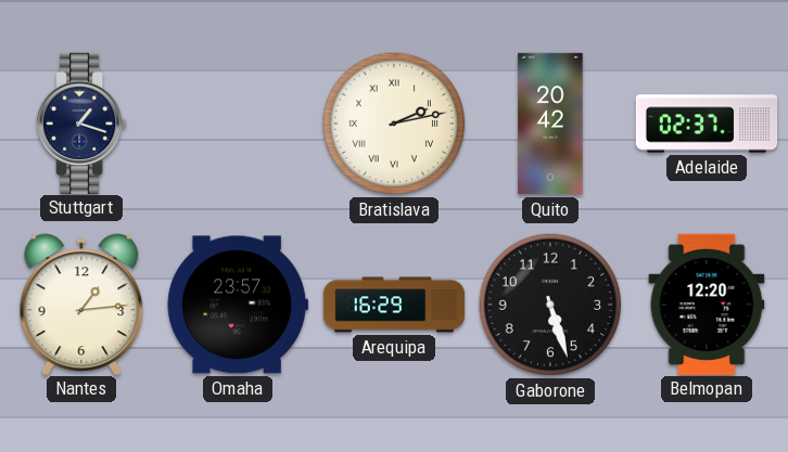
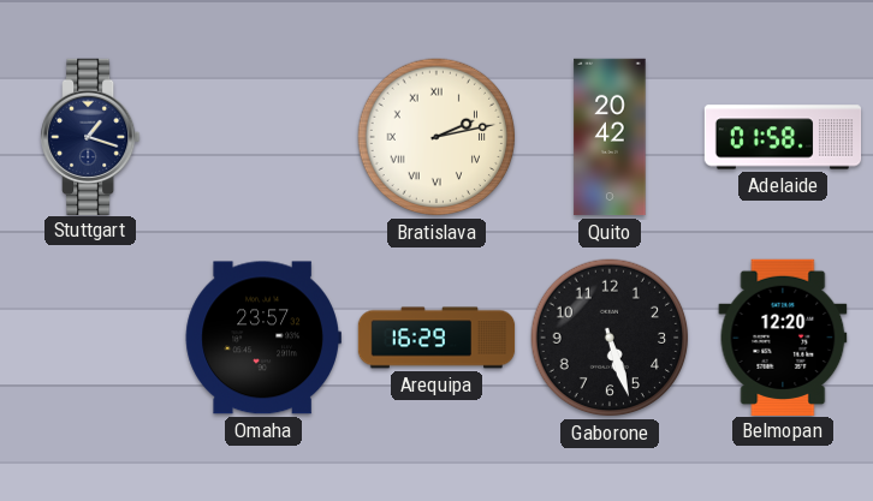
Adelaide: 02:37 -> 01:58 (783, 137)
Nantes: 1:14 -> none (81, 304)
